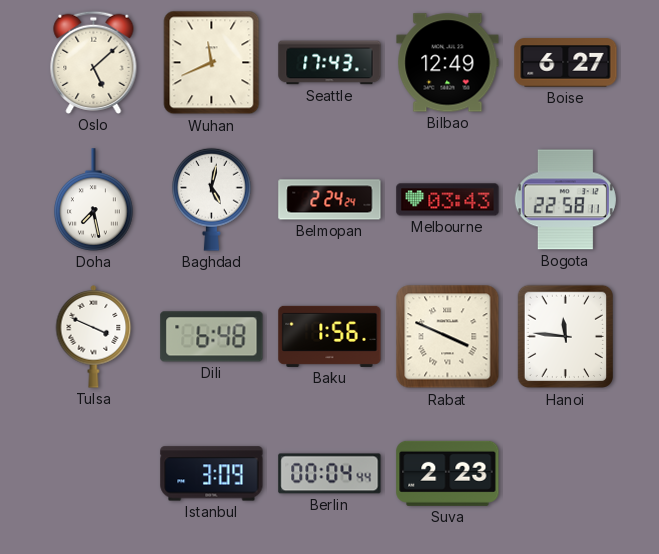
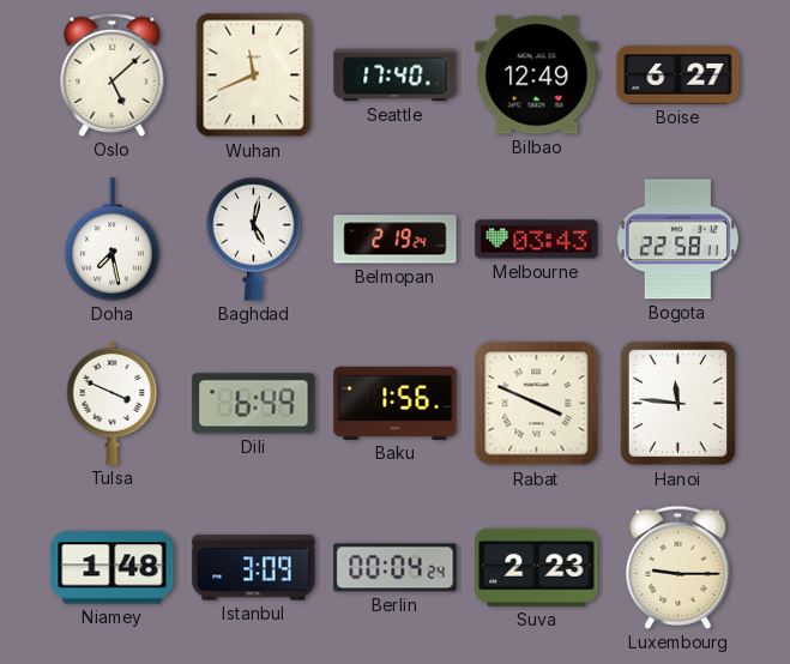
Seattle: 17:43 -> 17:40 (396, 76)
Belmopan: 2:24 -> 2:19 (396, 240)
Dili: 6:48 -> 6:49 (254, 404)
Niamey: none -> 1:48 (113, 568)
Berlin: 00:04:44 -> 00:04:24 (396, 568)
Luxembourg: none -> 9:15 (679, 567)
